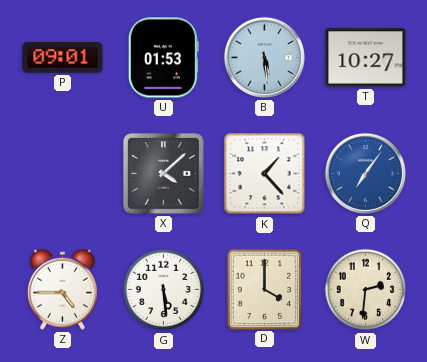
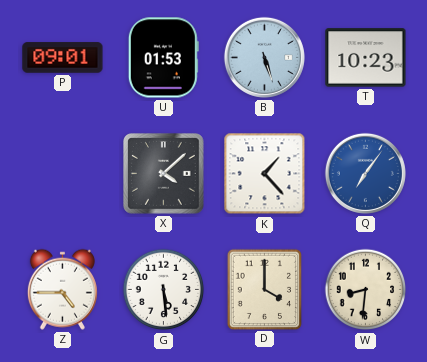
B: 5:29 -> 5:27 (264, 57)
T: 10:27 -> 10:23 (366, 58)
W: 2:31 -> 8:31 (366, 290)
